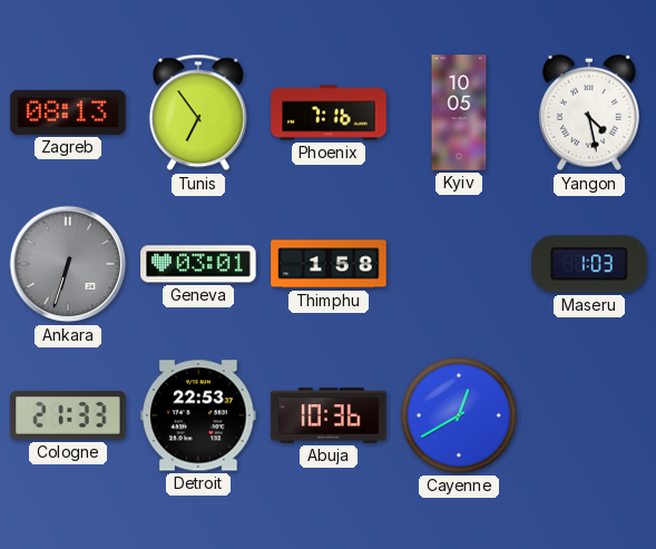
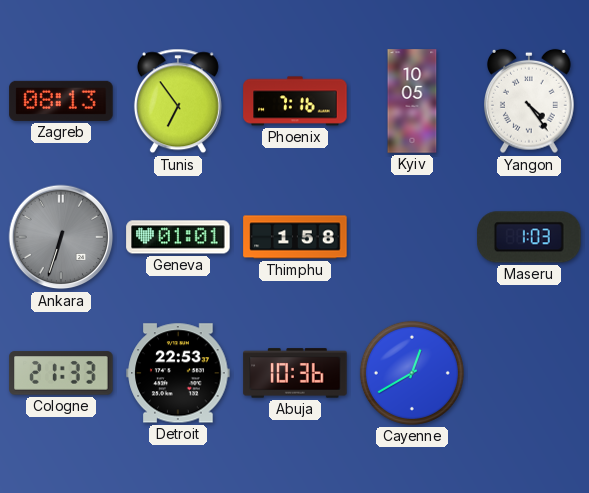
Yangon: 4:28 -> 4:24 (530, 101)
Geneva: 03:01 -> 01:01 (178, 237)
